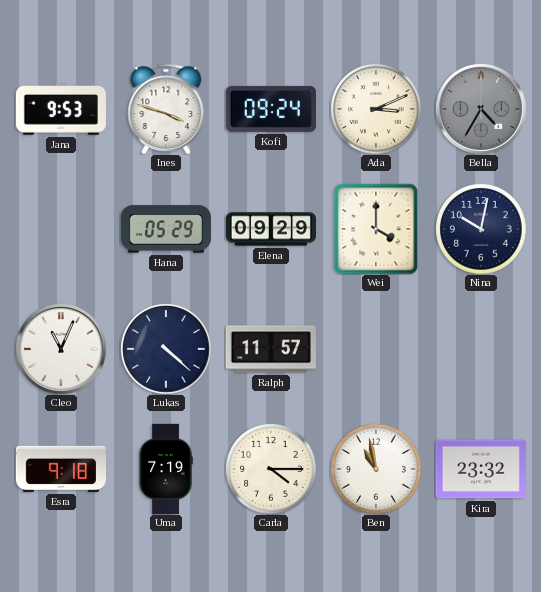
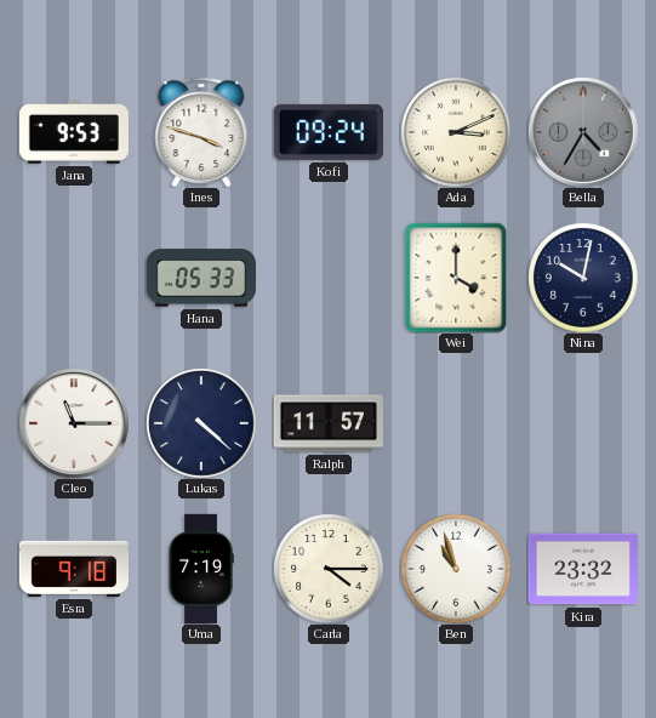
Hana: 05:29 -> 05:33 (201, 278)
Elena: 09:29 -> none (270, 229)
Cleo: 11:04 -> 11:15 (74, 423)
Ben: 10:58 -> 10:57 (456, 569)
